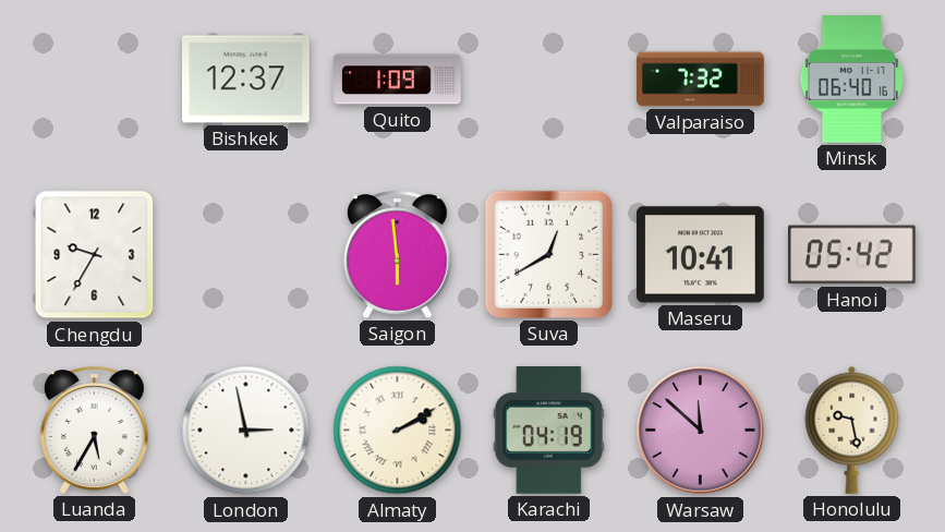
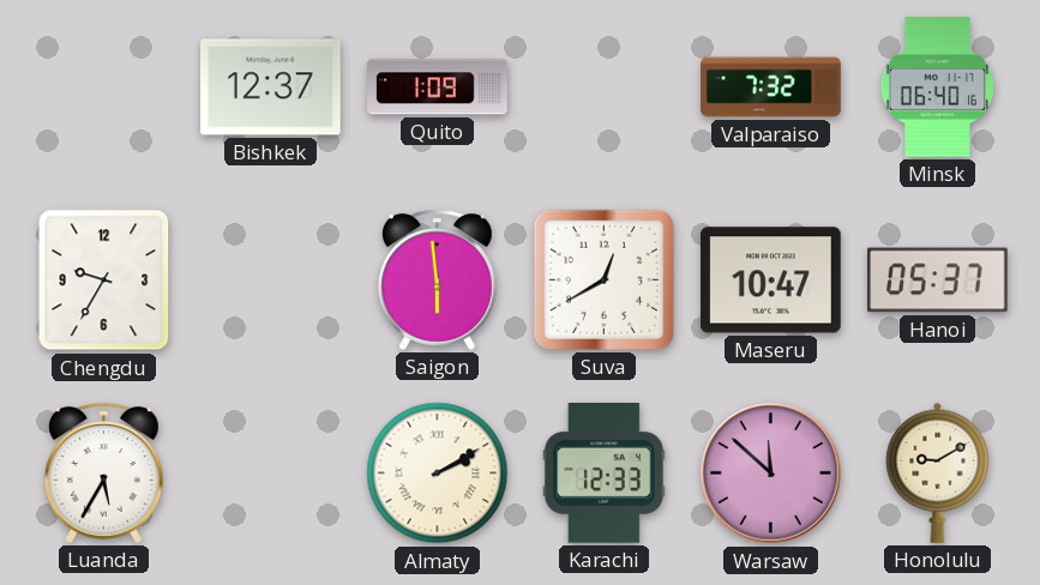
Maseru: 10:41 -> 10:47 (771, 281)
Hanoi: 05:42 -> 05:37 (938, 281)
London: 2:58 -> none (246, 431)
Karachi: 04:19 -> 12:33 (603, 474)
Honolulu: 9:28 -> 9:10 (938, 472)
